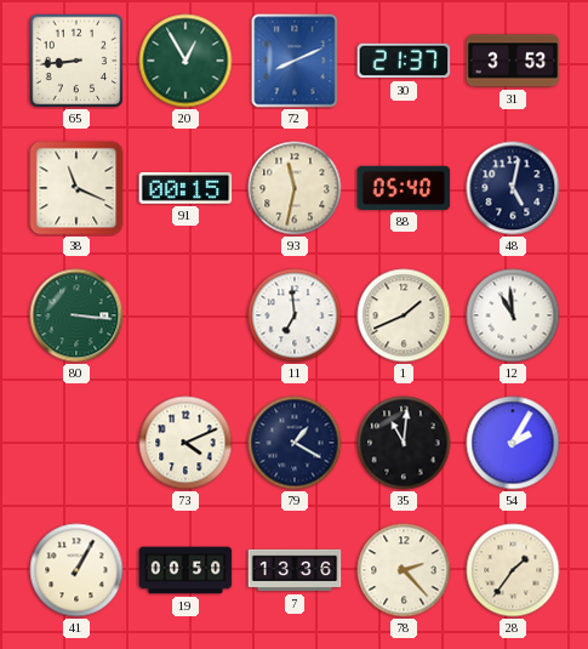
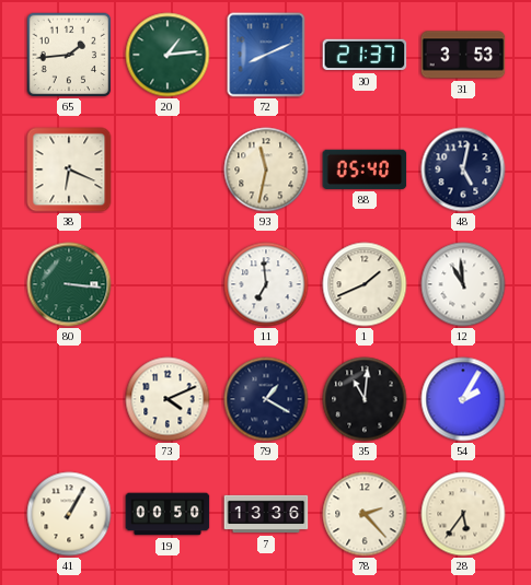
65: 8:44 -> 1:44 (69, 55)
20: 12:55 -> 1:14 (168, 55)
38: 11:19 -> 6:19 (69, 169)
91: 00:15 -> none (185, 189)
28: 1:36 -> 5:36 (463, 514)
